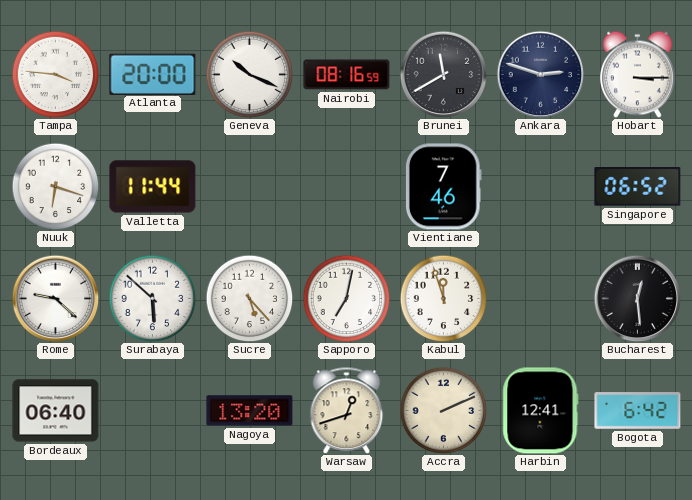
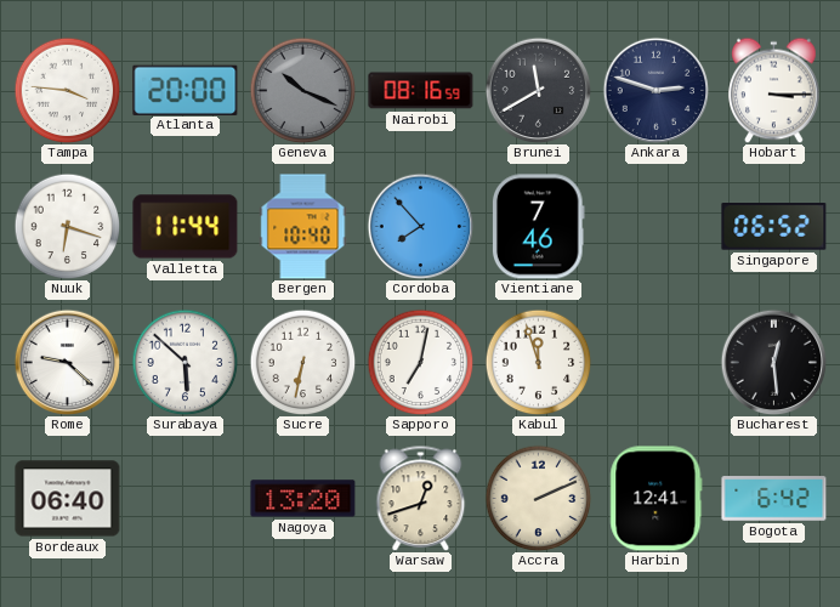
Geneva dial: white -> grey (302, 90)
Bergen: none -> 10:40 (303, 227)
Cordoba: none -> 7:53 (420, 226)
Sucre: 5:23 -> 6:32 (302, 362)
